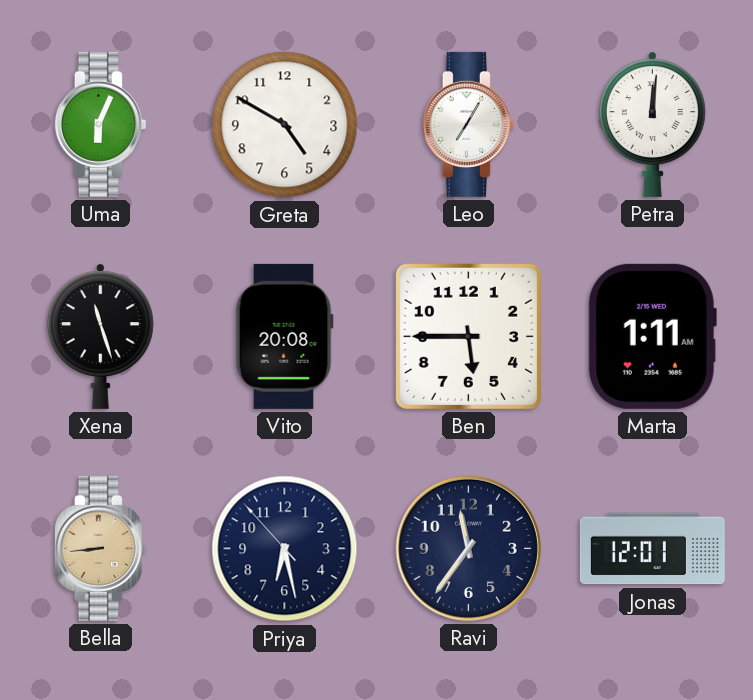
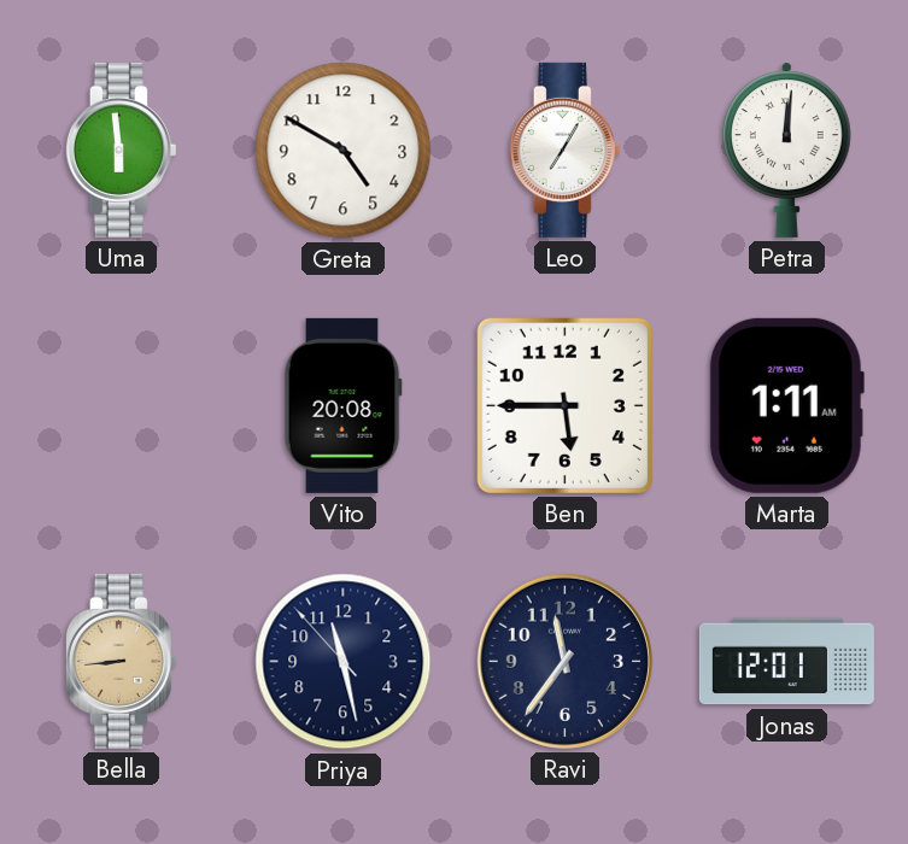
Uma: 6:04 -> 5:59 (121, 150)
Xena: 11:27 -> none (101, 336)
Priya: 6:27 -> 11:27 (344, 662)
